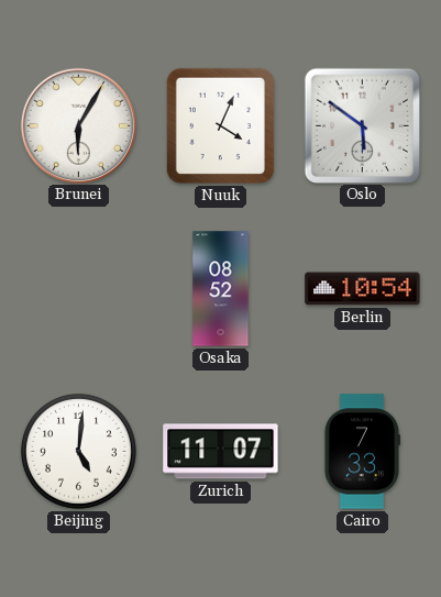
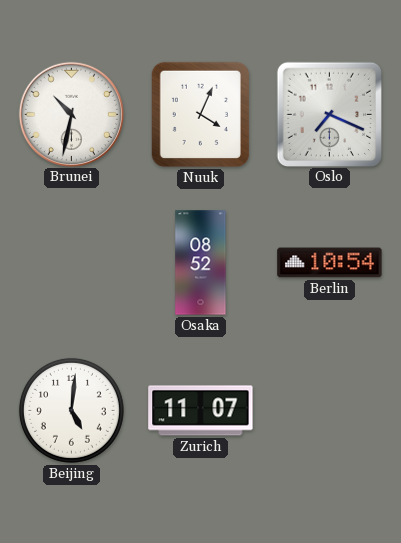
Brunei: 6:05 -> 10:32 (71, 114)
Oslo: 5:51 -> 7:19 (329, 114)
Cairo: 7:33 -> none (362, 452)
